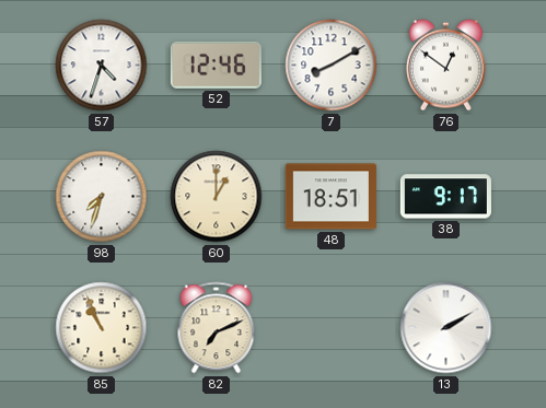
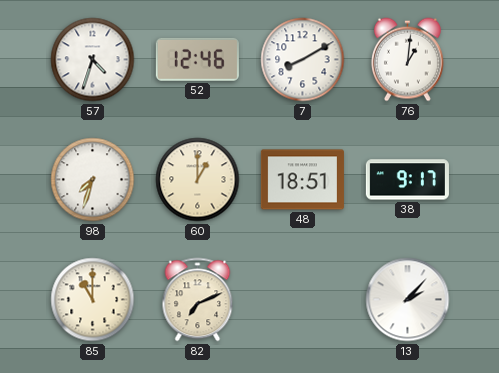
76: 12:51 -> 1:01 (407, 60)
85: 10:56 -> 11:00 (93, 300)
13: 2:10 -> 2:07 (408, 300)
